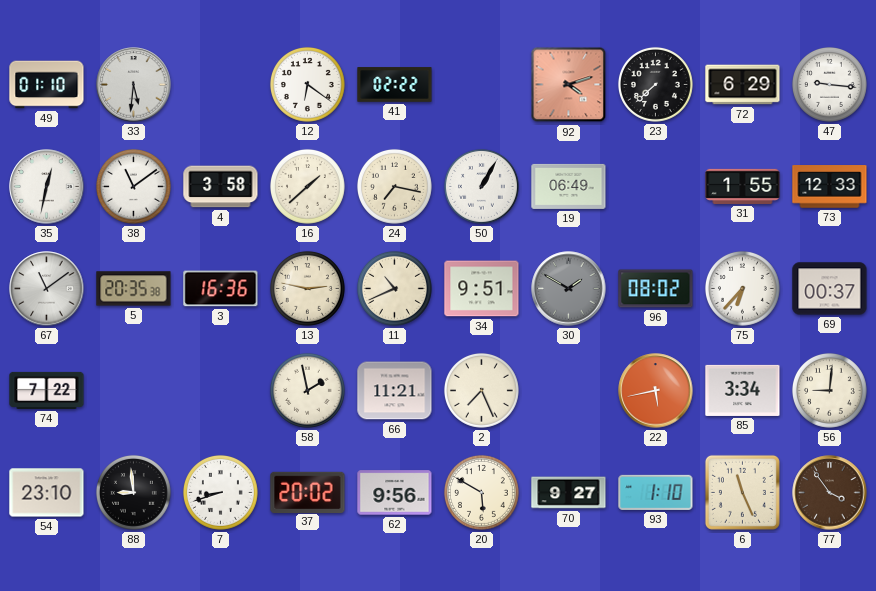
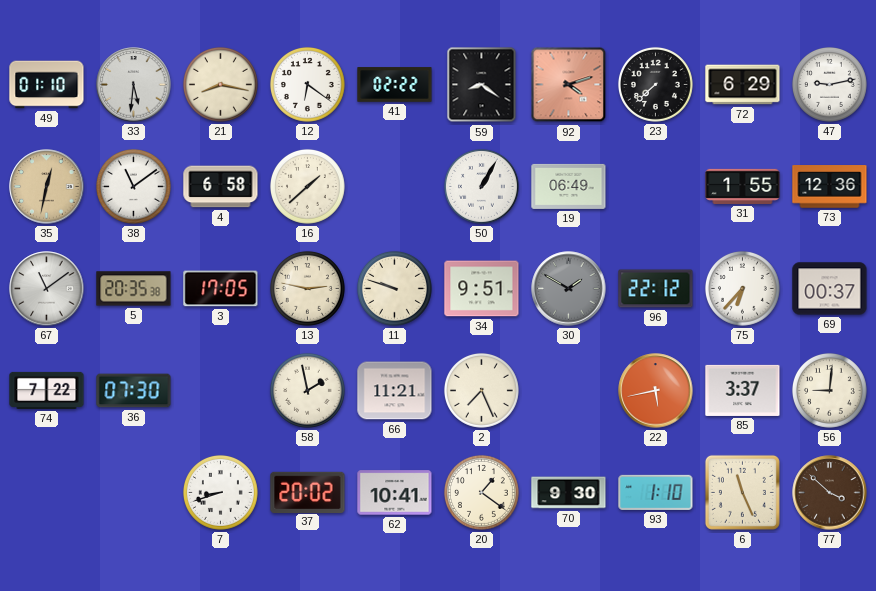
21: none -> 8:17 (221, 84)
59: none -> 8:21 (482, 85)
47: 9:16 -> 9:13 (830, 84)
35 dial: white -> champagne (47, 187)
4: 3:58 -> 6:58 (221, 187)
24: 7:17 -> none (395, 186)
73: 12:33 -> 12:36 (830, 187)
3: 16:36 -> 17:05 (221, 289)
11: 10:41 -> 9:48 (395, 288)
96: 08:02 -> 22:12 (656, 289)
36: none -> 07:30 (134, 391)
85: 3:34 -> 3:37 (743, 390)
54: 23:10 -> none (47, 493)
88: 8:59 -> none (134, 492)
62: 9:56 -> 10:41 (395, 493)
20: 5:50 -> 1:21 (482, 492)
70: 9:27 -> 9:30 (569, 493)
77: 3:54 -> 3:52 (830, 493)
